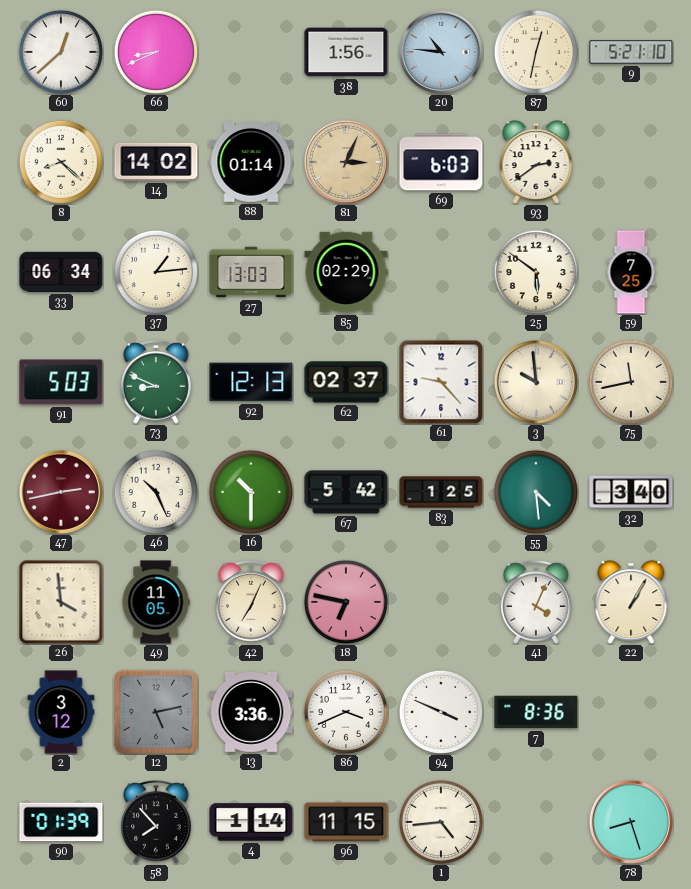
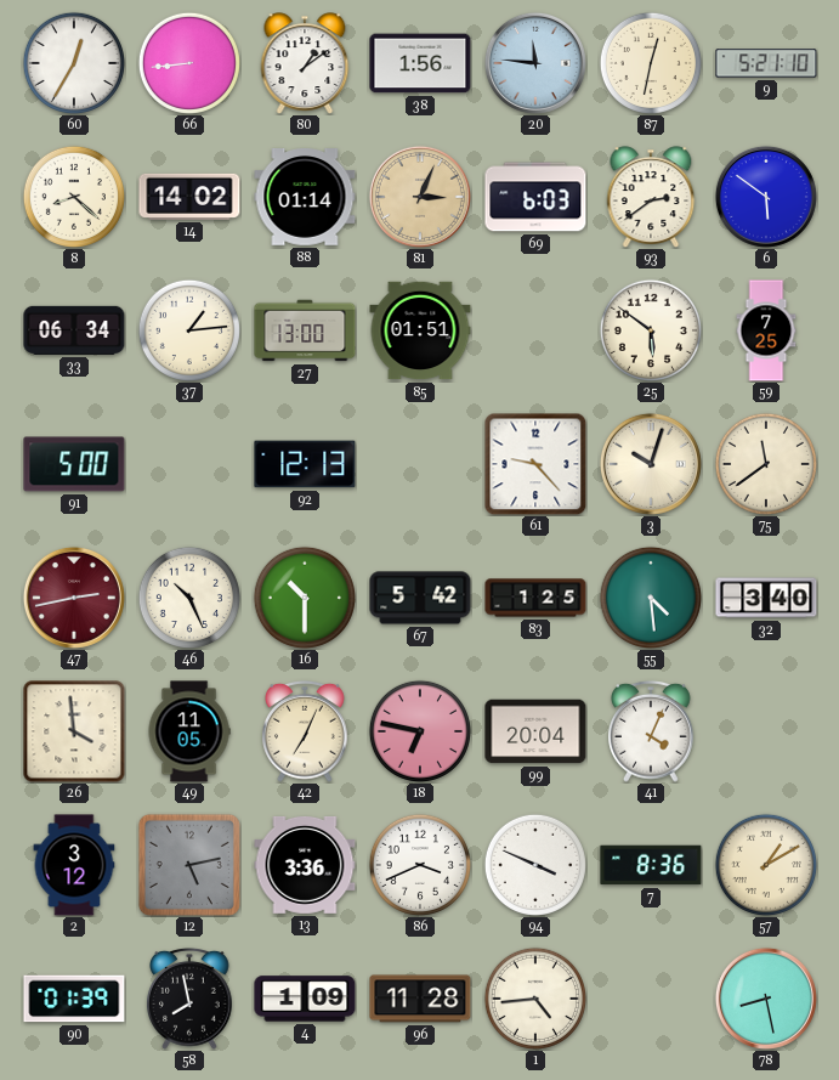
60: 12:38 -> 12:35 (74, 63)
66: 8:41 -> 8:44 (189, 63)
80: none -> 1:09 (305, 63)
20: 10:46 -> 11:46 (535, 63)
6: none -> 5:51 (766, 197)
27: 13:03 -> 13:00 (305, 330)
85: 02:29 -> 01:51 (420, 330)
91: 5:03 -> 5:00 (74, 464)
73: 8:49 -> none (157, 382)
62: 02:37 -> none (346, 382)
3: 9:59 -> 10:03 (651, 464)
75: 11:43 -> 11:39 (766, 464)
99: none -> 20:04 (535, 731)
22: 1:05 -> none (631, 602)
57: none -> 1:10 (766, 865)
58: 7:53 -> 7:58 (191, 999)
4: 1:14 -> 1:09 (305, 999)
96: 11:15 -> 11:28 (420, 999)
78: 8:27 -> 8:28 (766, 999)
